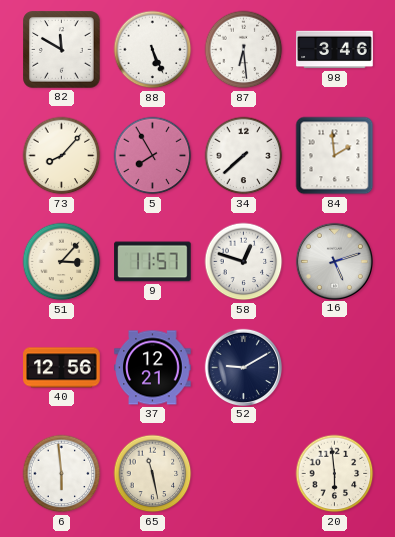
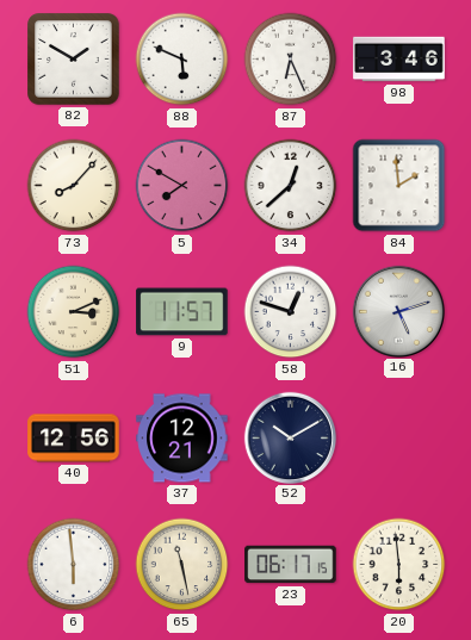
82: 11:50 -> 1:50 (74, 60)
88: 5:26 -> 5:49 (182, 60)
87: 6:29 -> 6:26 (291, 60)
5: 7:55 -> 7:50 (182, 186)
34: 7:38 -> 12:38 (291, 186)
51: 3:07 -> 3:11 (74, 312)
52: 9:10 -> 10:10 (290, 437)
23: none -> 06:17 (291, 565)
